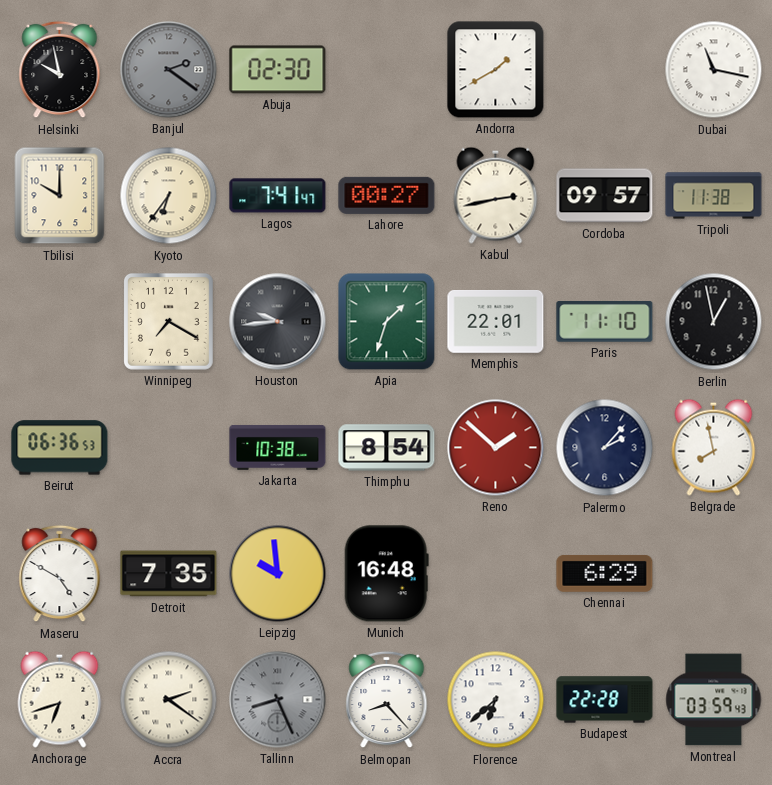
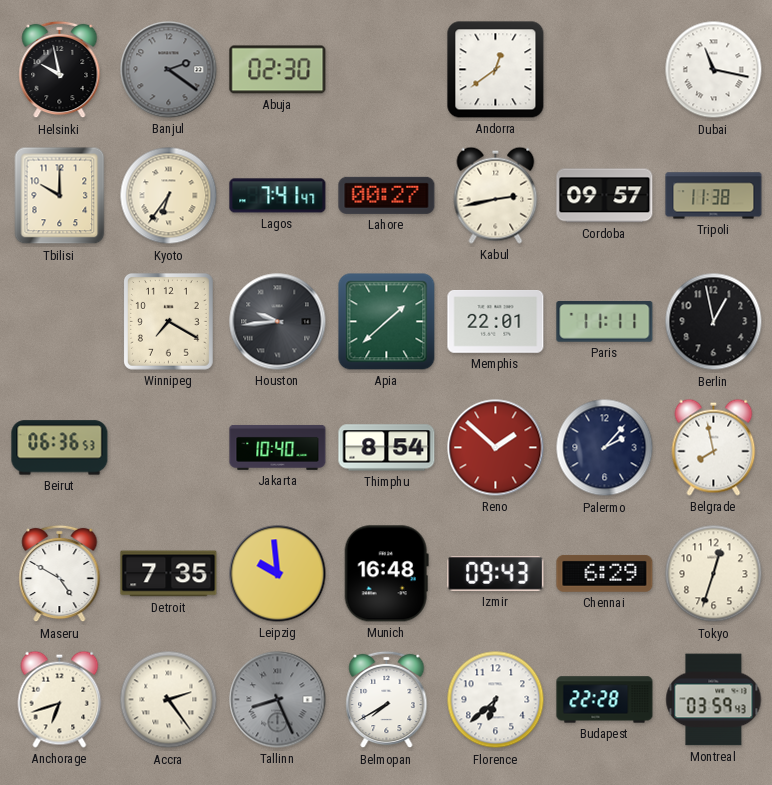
Andorra: 1:40 -> 12:39 (496, 70)
Apia: 1:33 -> 1:38 (387, 322)
Paris: 11:10 -> 11:11 (605, 322)
Jakarta: 10:38 -> 10:40 (278, 447)
Izmir: none -> 09:43 (496, 574)
Tokyo: none -> 12:33 (714, 574)
Accra: 2:21 -> 2:24 (169, 700)
Belmopan: 8:23 -> 7:40 (387, 700)
